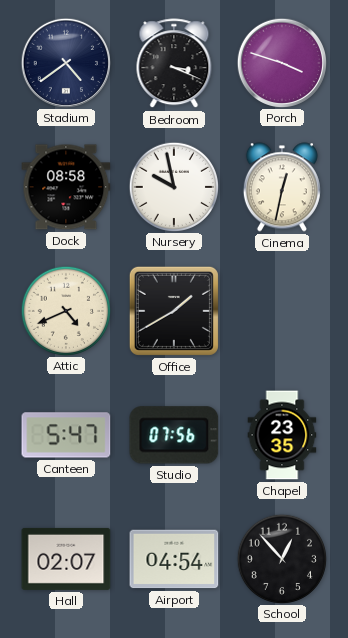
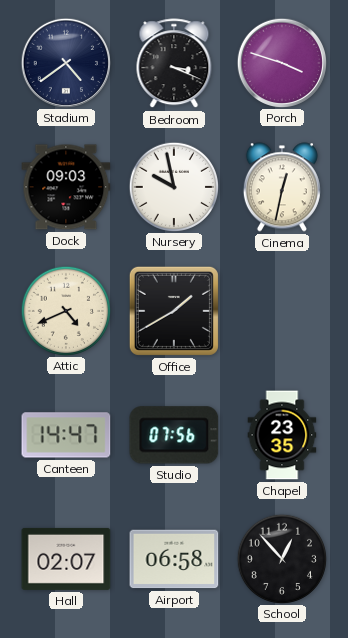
Dock: 08:58 -> 09:03 (66, 187)
Canteen: 5:47 -> 14:47 (66, 435)
Airport: 04:54 -> 06:58 (174, 559)
